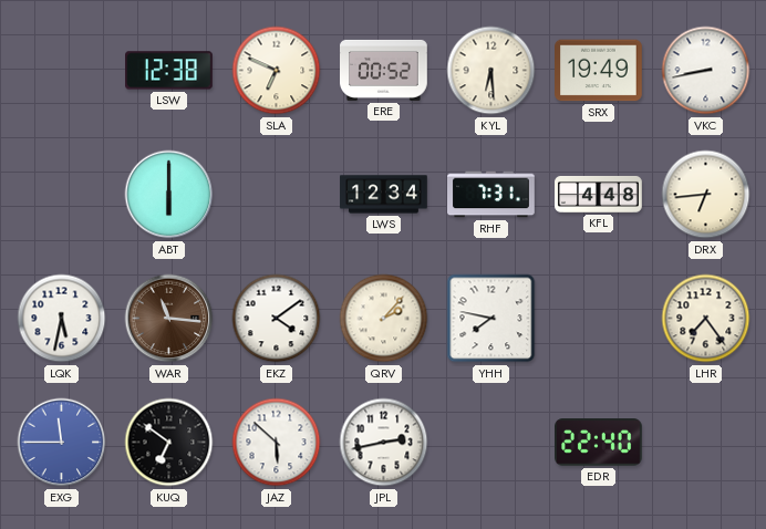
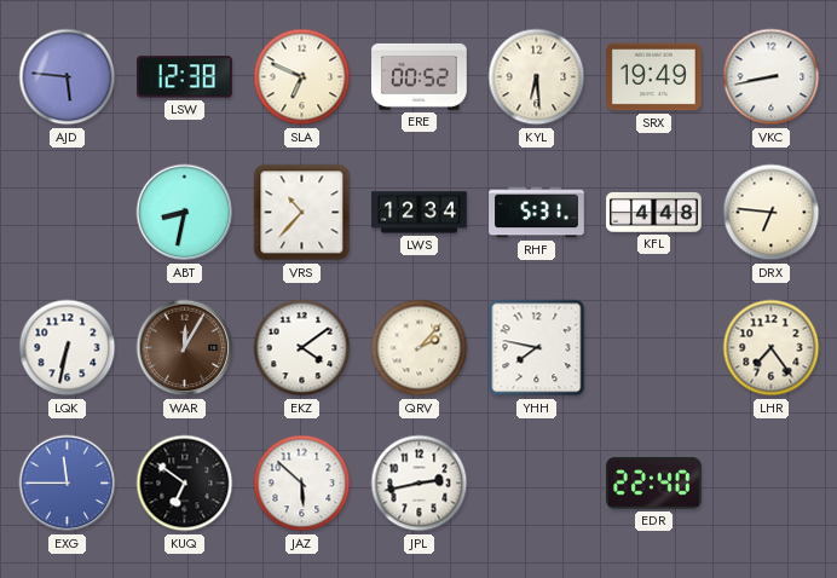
AJD: none -> 5:46 (68, 77)
ABT: 6:00 -> 8:32 (185, 213)
VRS: none -> 10:37 (302, 213)
RHF: 7:31 -> 5:31 (537, 213)
DRX: 6:44 -> 6:46 (772, 213)
LQK: 5:32 -> 6:32 (68, 348)
WAR: 11:16 -> 12:05 (185, 348)
